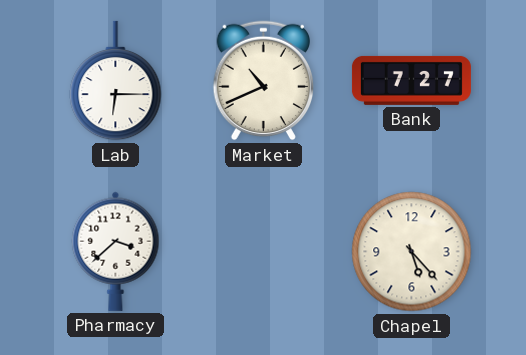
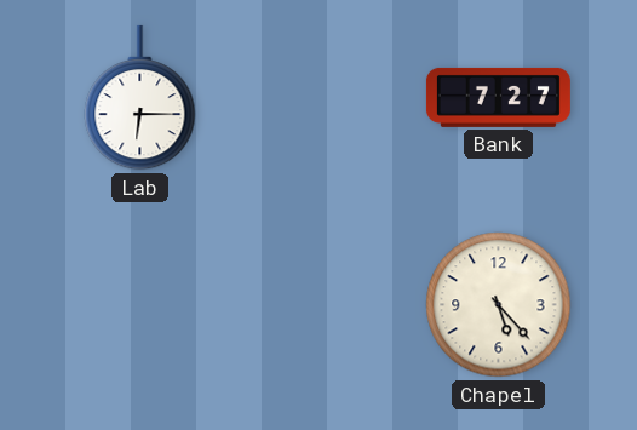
Market: 10:41 -> none (264, 81)
Pharmacy: 3:38 -> none (116, 251)
